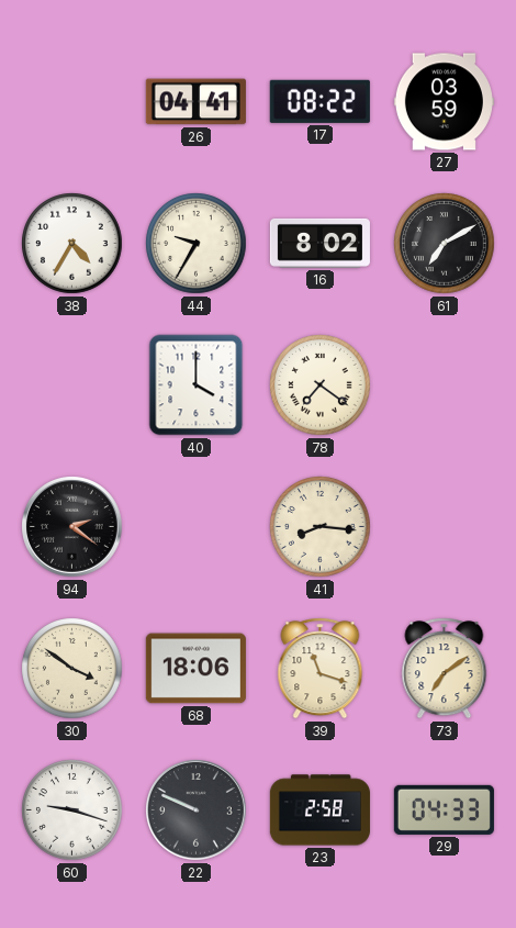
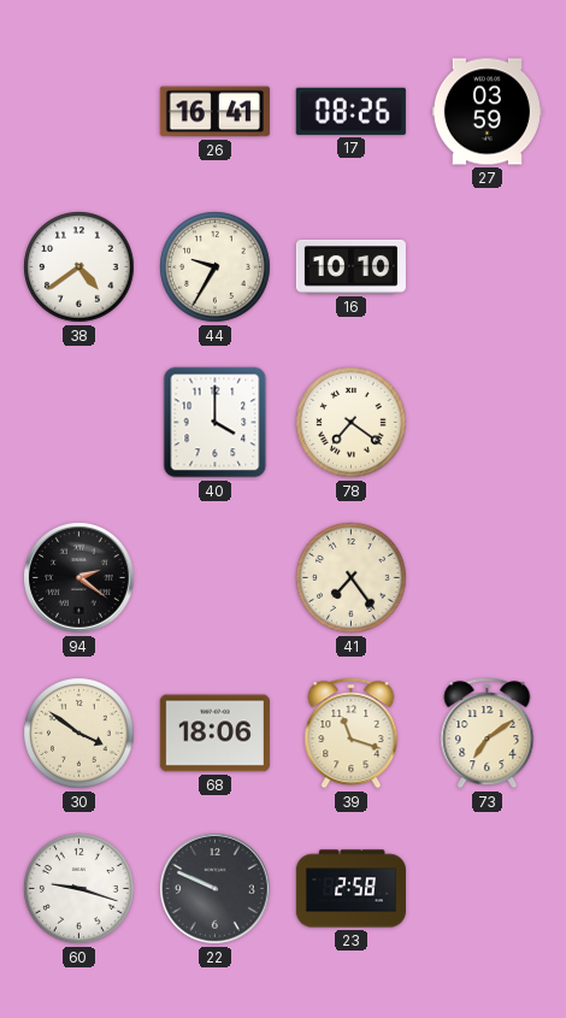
26: 04:41 -> 16:41 (214, 112)
17: 08:22 -> 08:26 (350, 111)
38: 4:35 -> 4:39 (79, 267)
16: 8:02 -> 10:10 (350, 266)
61: 7:10 -> none (445, 244)
41: 8:16 -> 7:24 (352, 578)
29: 04:33 -> none (444, 809)
